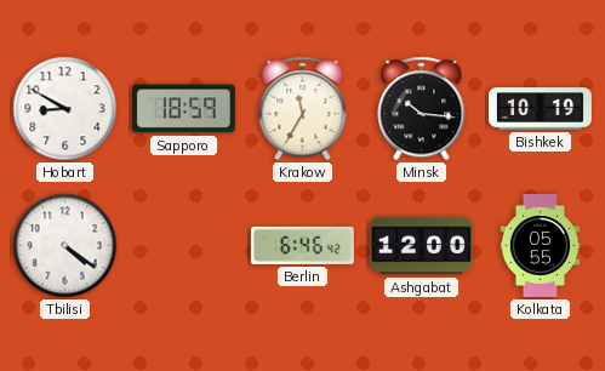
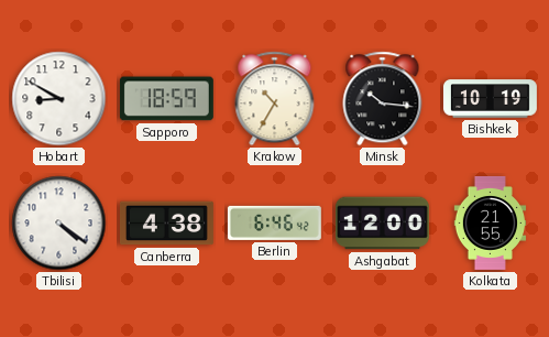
Krakow: 11:35 -> 10:35 (275, 99)
Canberra: none -> 4:38 (166, 224)
Kolkata: 05:55 -> 21:55 (491, 222)
